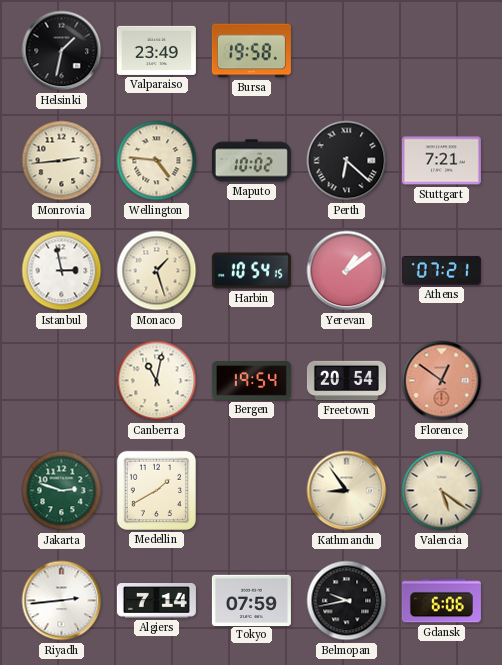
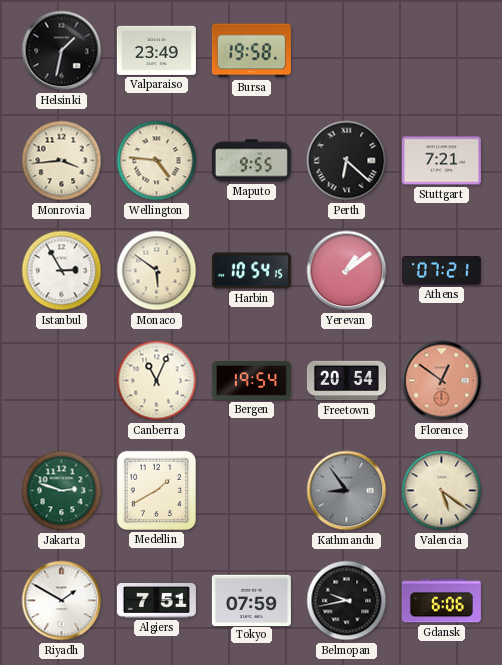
Monrovia: 2:44 -> 3:44 (62, 161)
Maputo: 10:02 -> 9:55 (251, 161)
Istanbul: 2:58 -> 2:55 (62, 271)
Monaco: 1:27 -> 5:51 (157, 271)
Canberra: 11:02 -> 11:04 (157, 381)
Kathmandu dial: cream -> grey (347, 491)
Riyadh: 2:44 -> 1:50 (62, 601)
Algiers: 7:14 -> 7:51 (156, 601)
